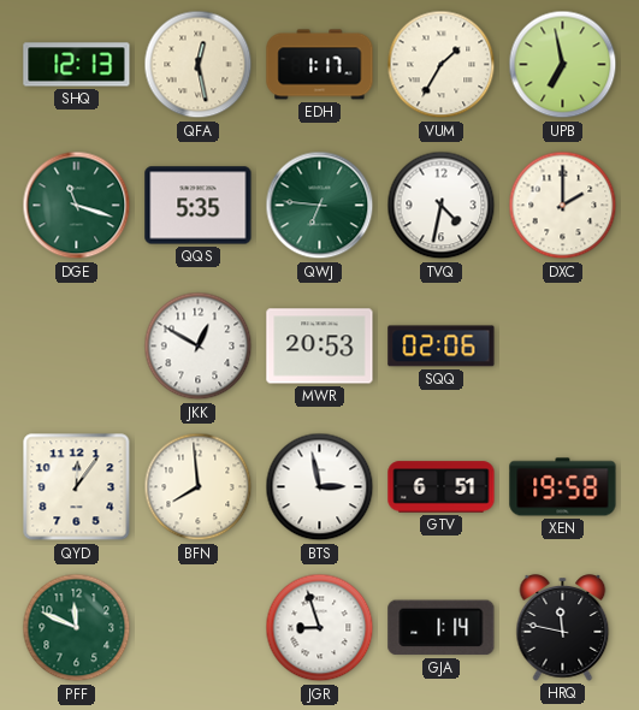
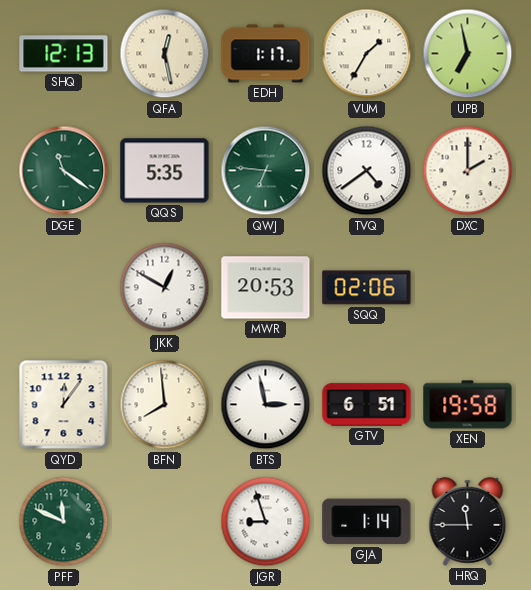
DGE: 11:18 -> 11:21 (64, 171)
TVQ: 4:32 -> 4:39 (367, 171)
HRQ: 11:47 -> 11:45 (468, 522)
